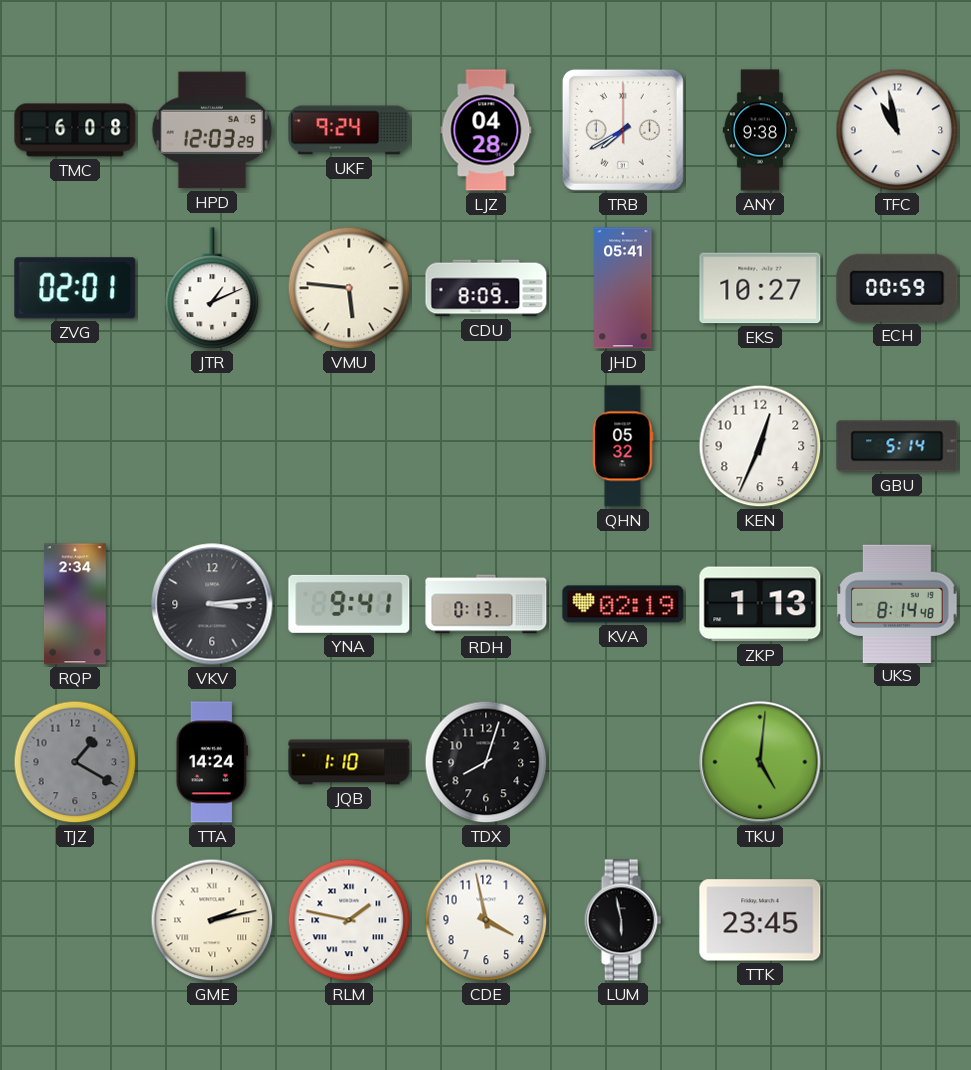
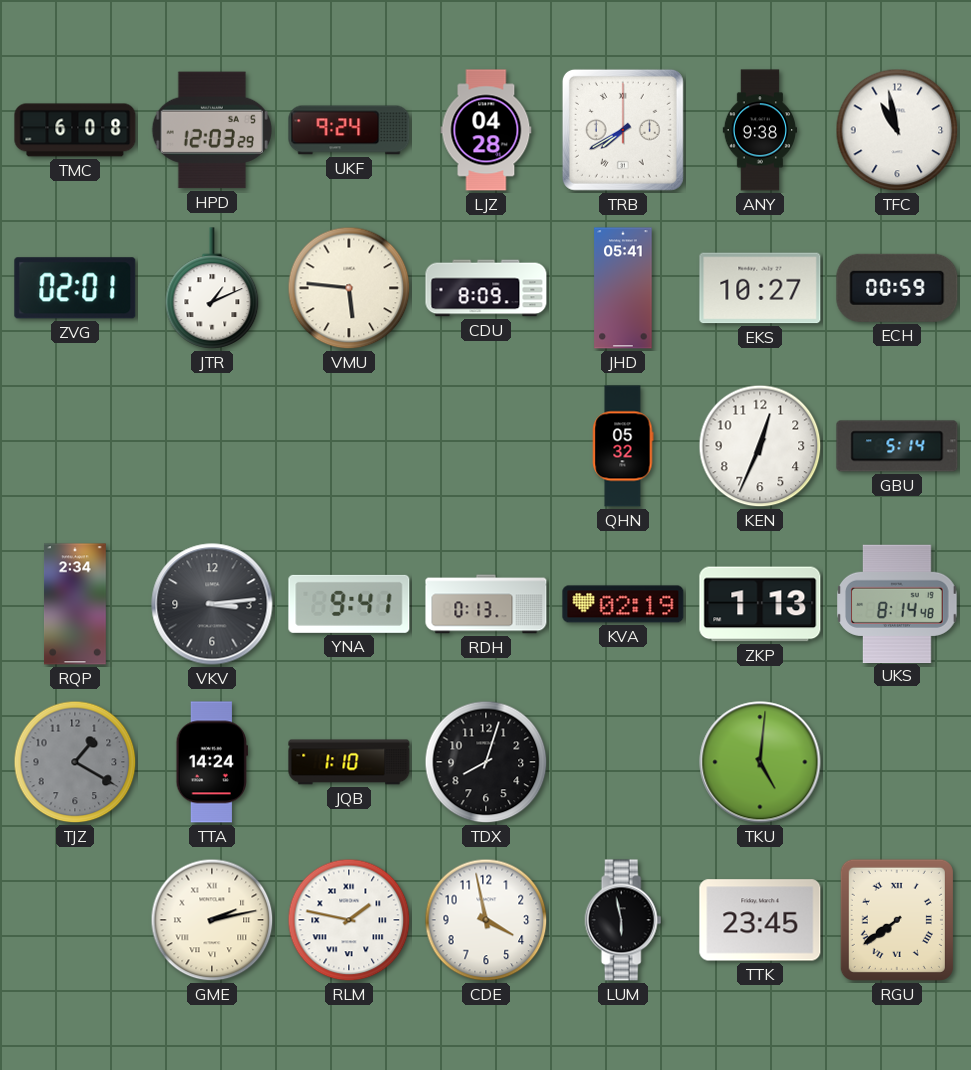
RGU: none -> 7:39 (897, 920)
